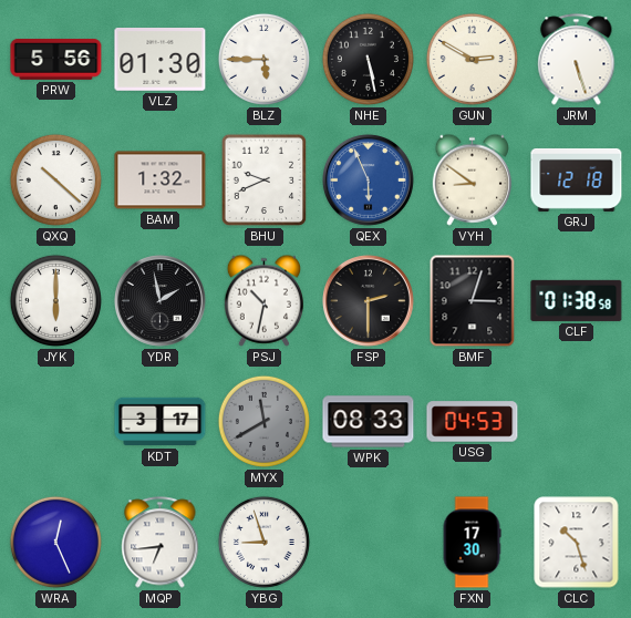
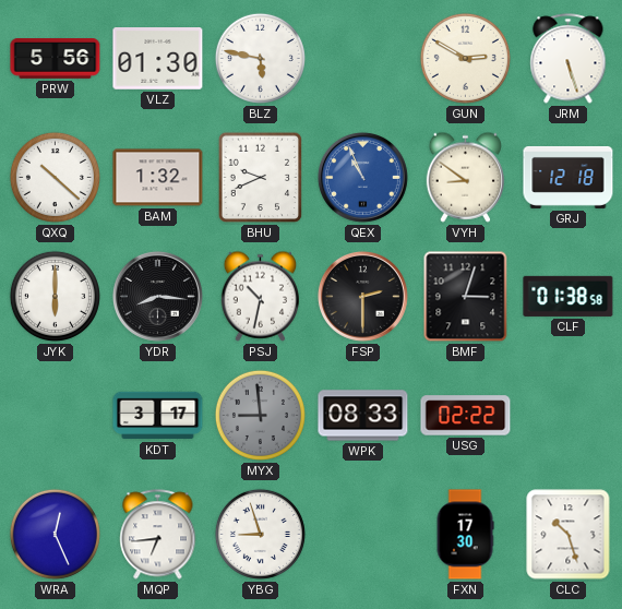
BLZ: 5:45 -> 5:47 (260, 58)
NHE: 5:28 -> none (368, 59)
QEX: 5:56 -> 10:56 (362, 177)
YDR: 1:58 -> 8:16 (157, 296)
MYX: 11:40 -> 8:59 (260, 415)
USG: 04:53 -> 02:22 (466, 416)
